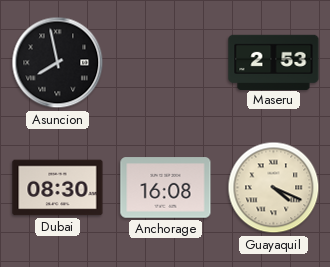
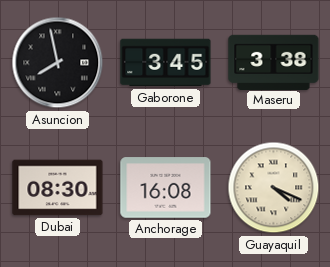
Gaborone: none -> 3:45 (166, 63)
Maseru: 2:53 -> 3:38 (274, 62)
